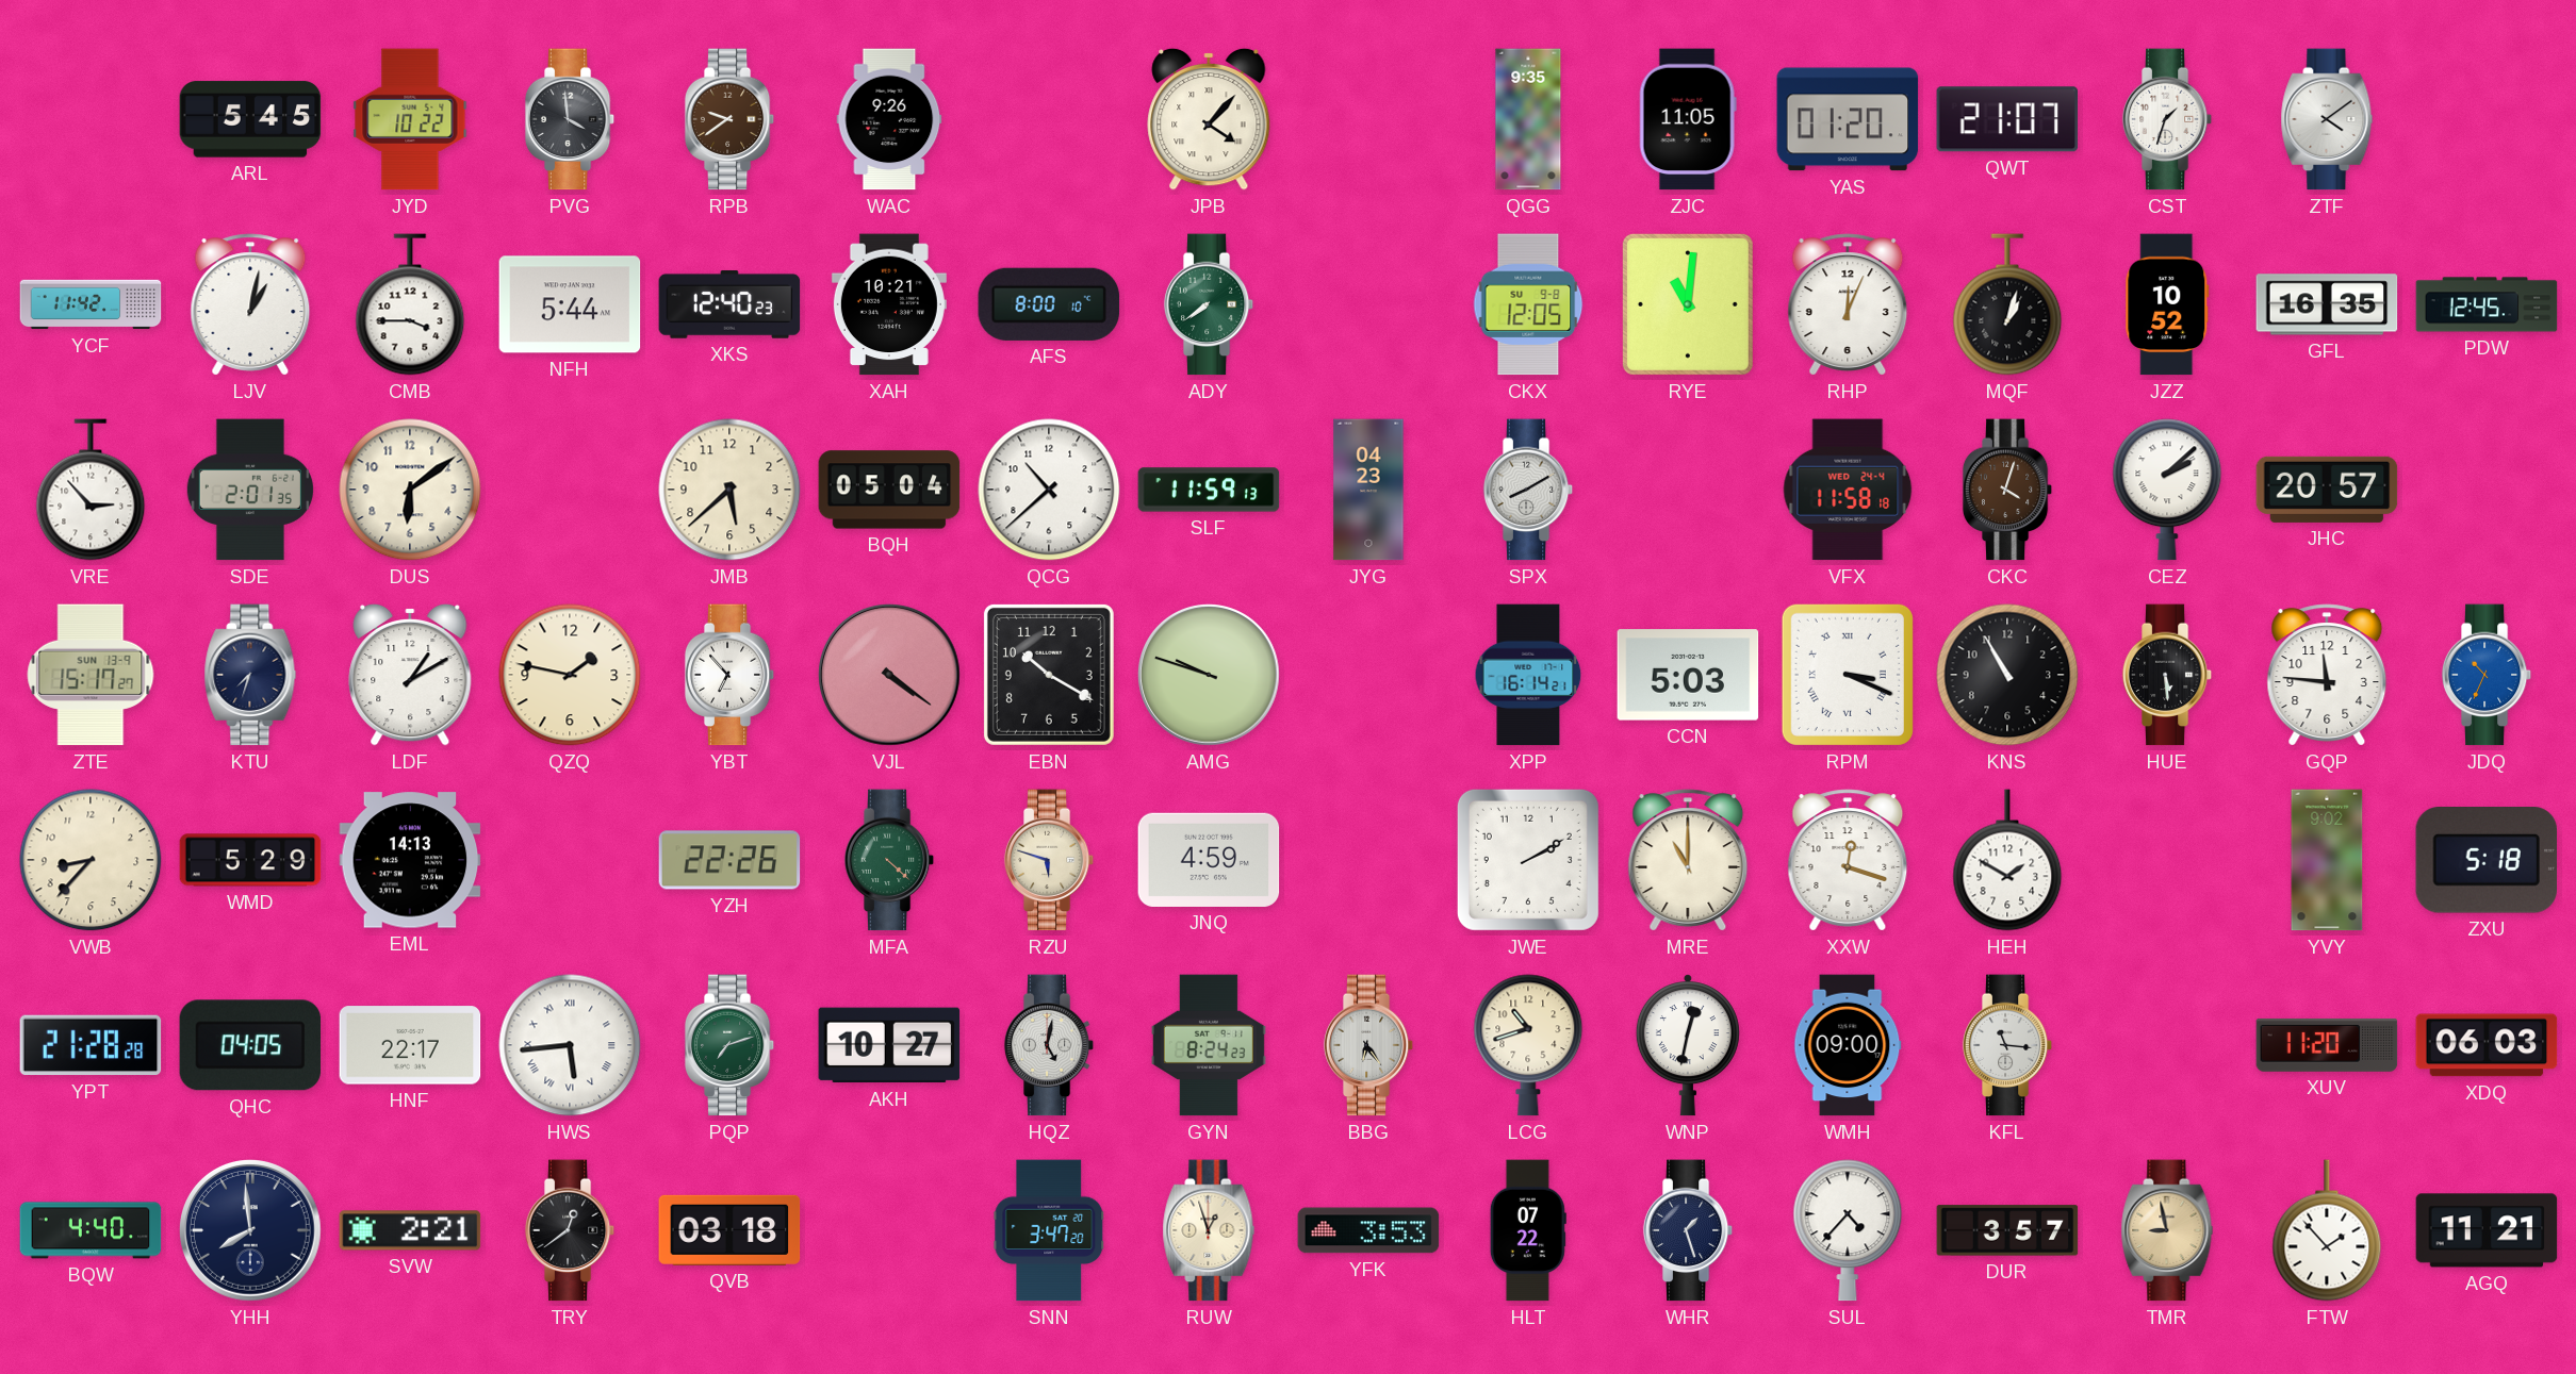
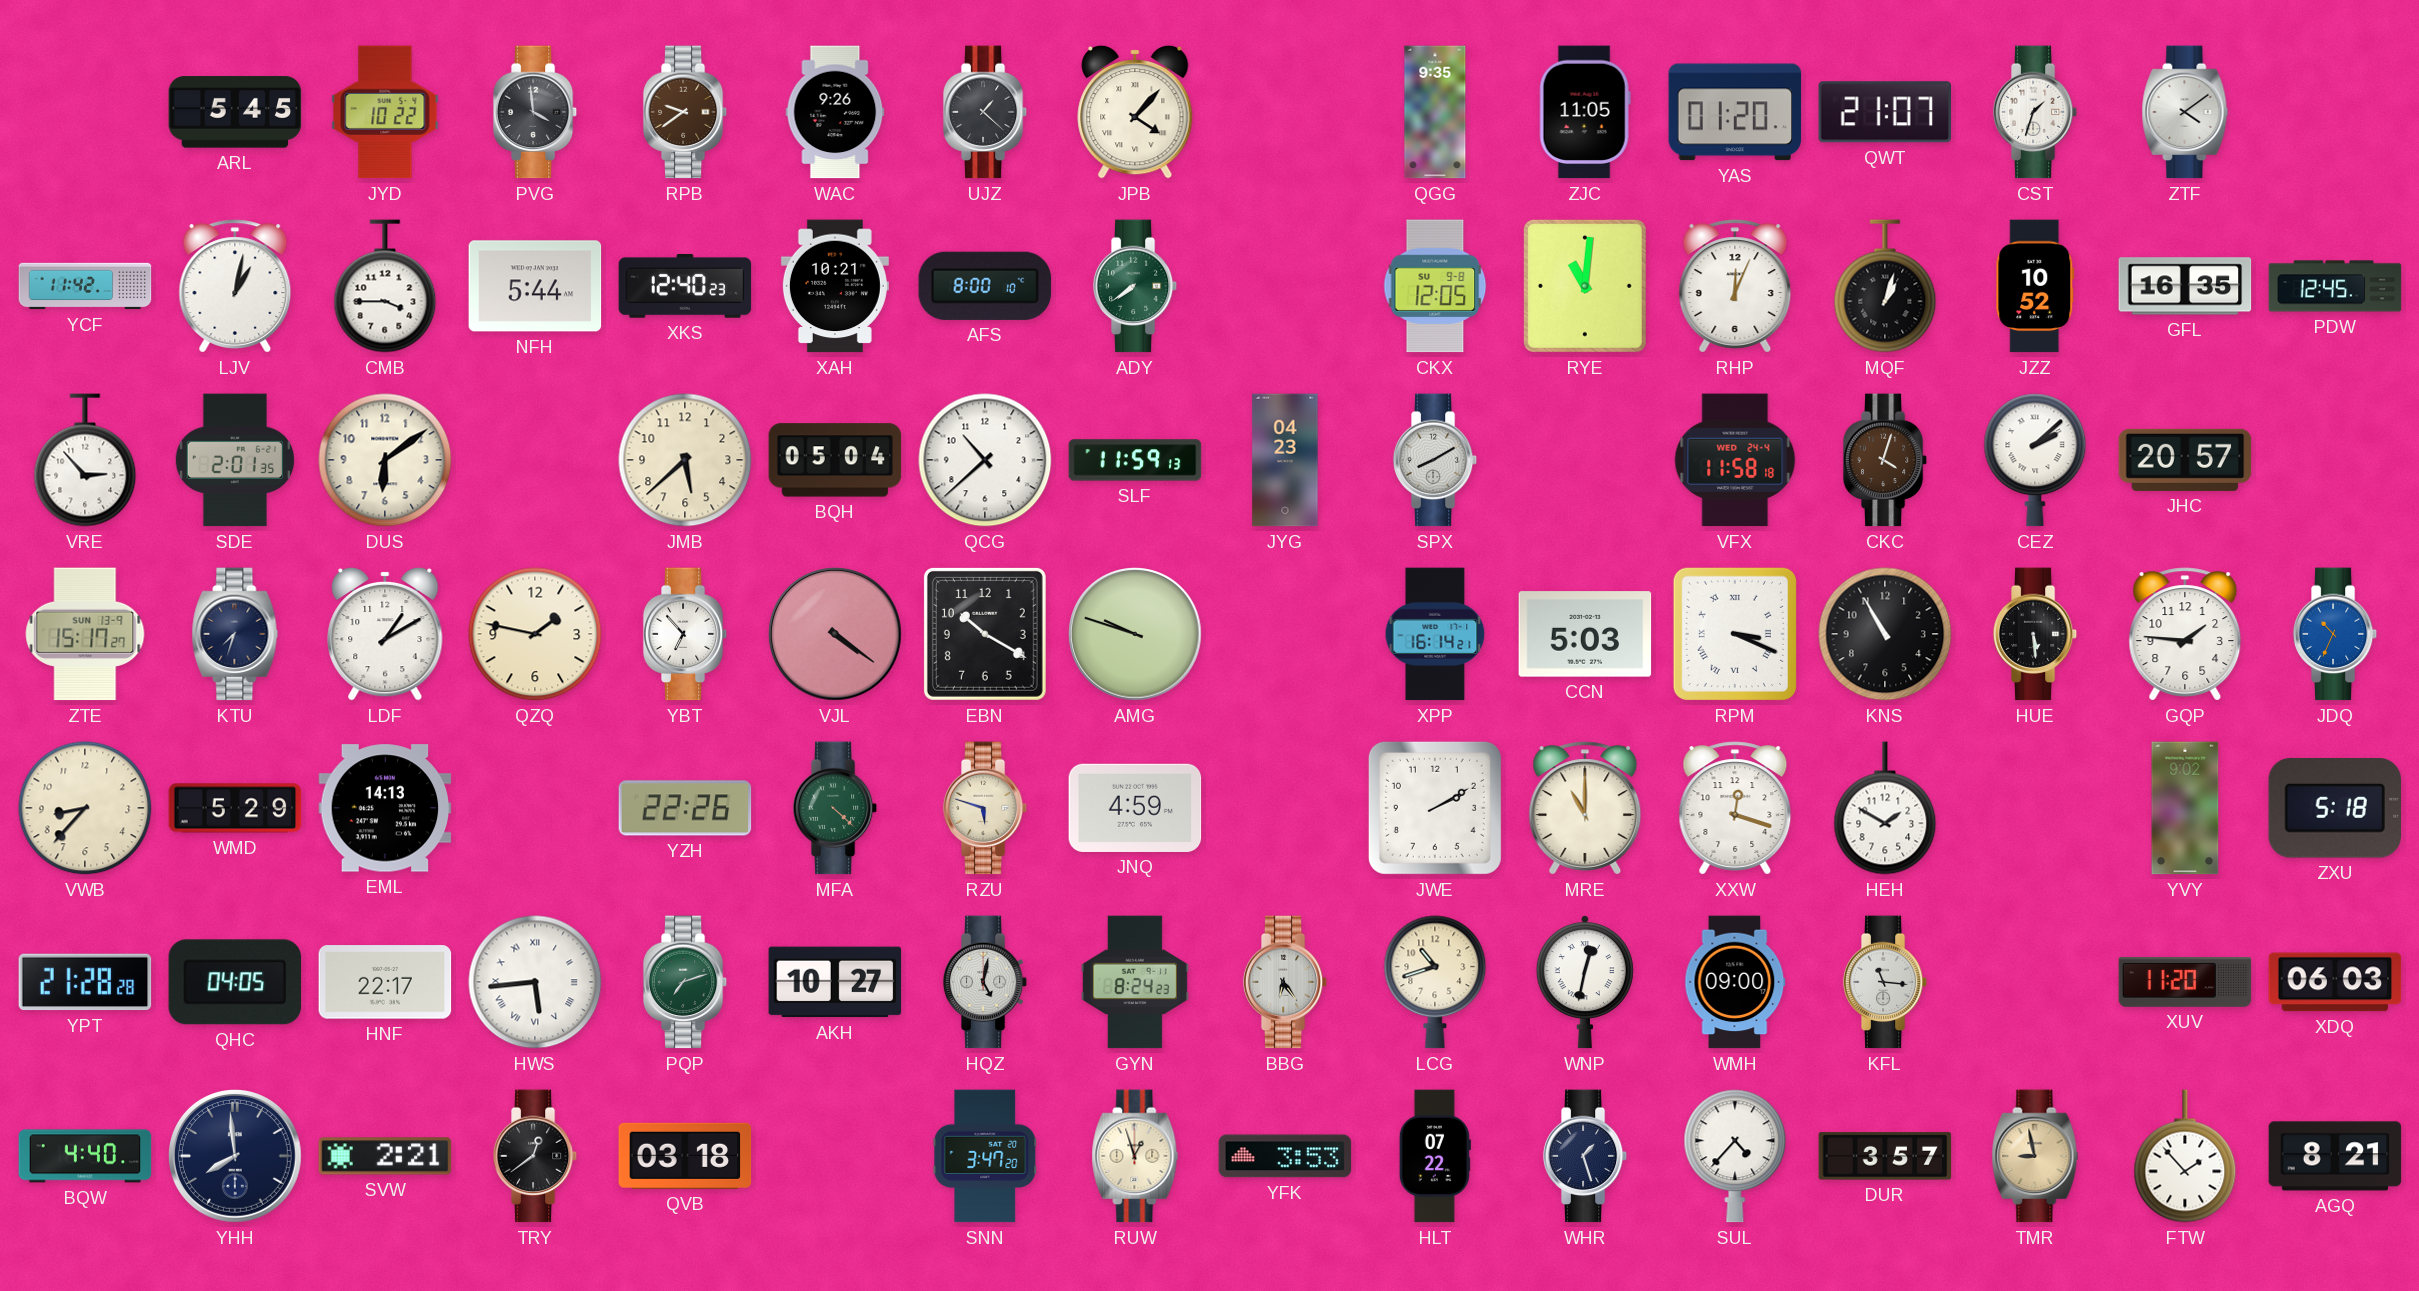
UJZ: none -> 1:22 (985, 112)
GQP: 11:46 -> 1:46 (2185, 634)
AGQ: 11:21 -> 8:21 (2335, 1156)
